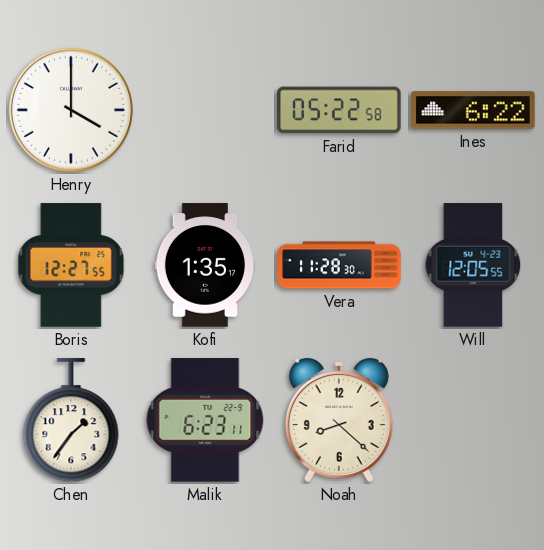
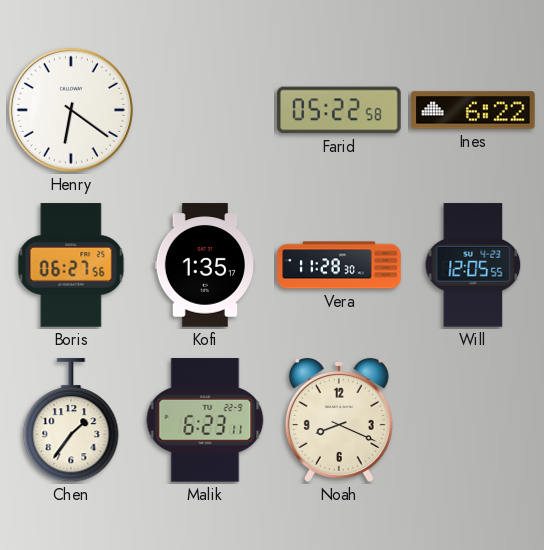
Henry: 4:00 -> 6:21 (71, 110)
Boris: 12:27 -> 06:27 (71, 265)
Noah: 8:22 -> 8:19 (339, 420)
